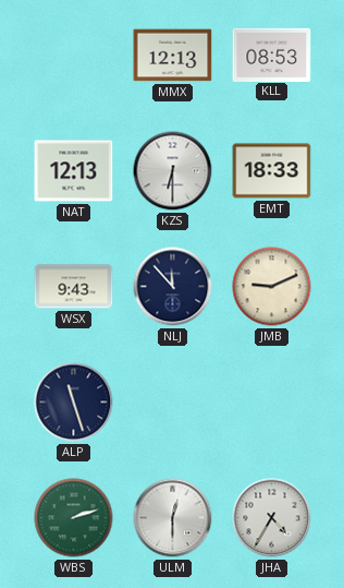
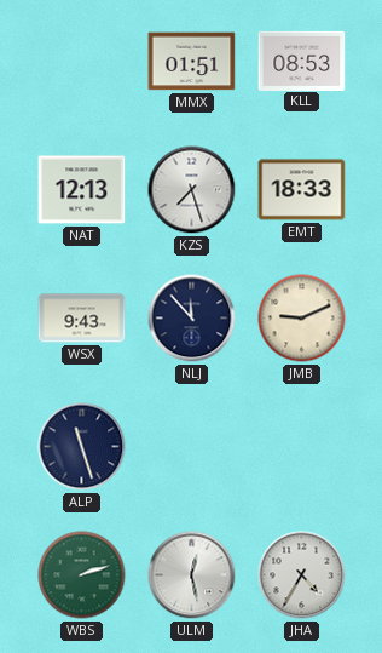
MMX: 12:13 -> 01:51 (192, 62)
KZS: 6:30 -> 7:27 (192, 190)
ULM: 12:30 -> 12:28 (192, 575)
